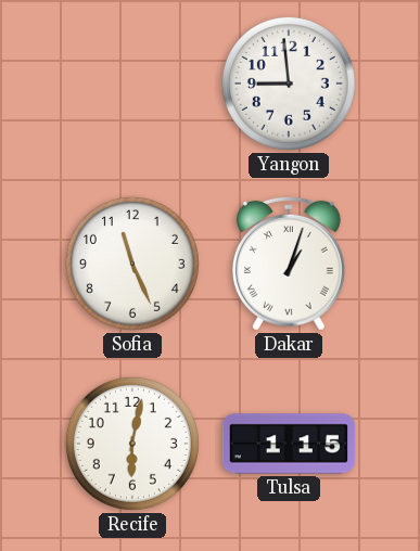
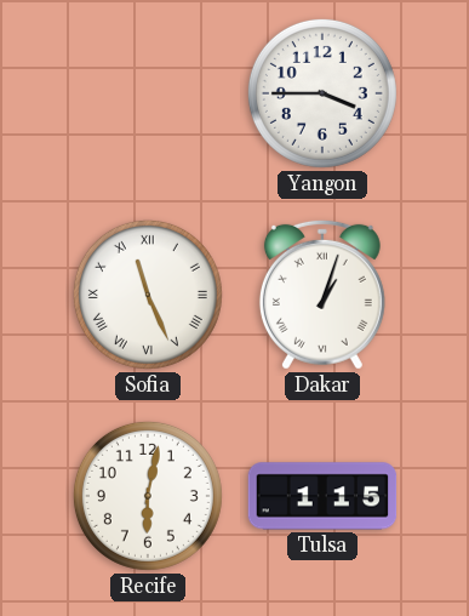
Yangon: 8:59 -> 3:45 (322, 93)
Sofia numerals: Arabic -> Roman (148, 295)
